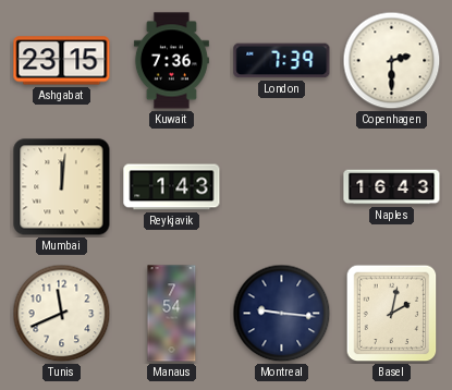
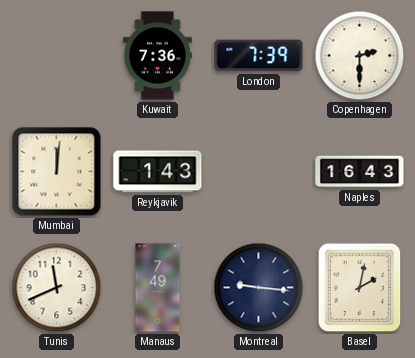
Ashgabat: 23:15 -> none (62, 61)
Manaus: 7:54 -> 7:49 (158, 288)
